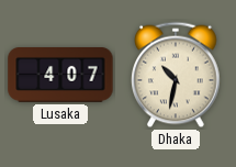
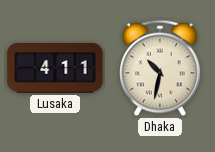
Lusaka: 4:07 -> 4:11 (55, 69)
